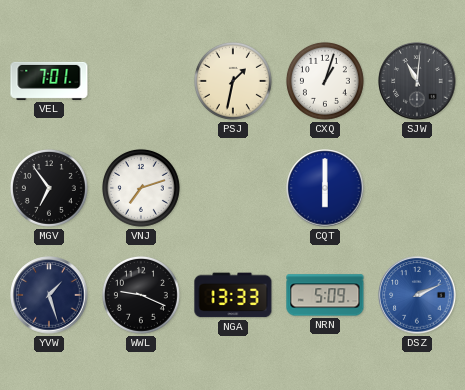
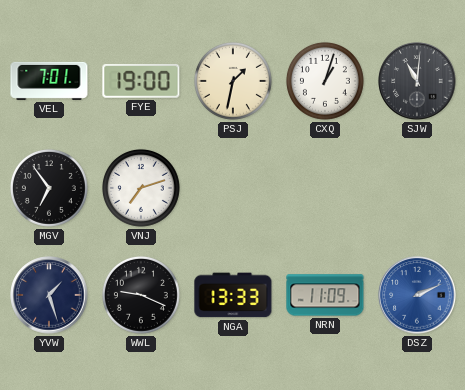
FYE: none -> 19:00 (141, 81)
CQT: 6:00 -> none (325, 188)
NRN: 5:09 -> 11:09 (325, 295)
